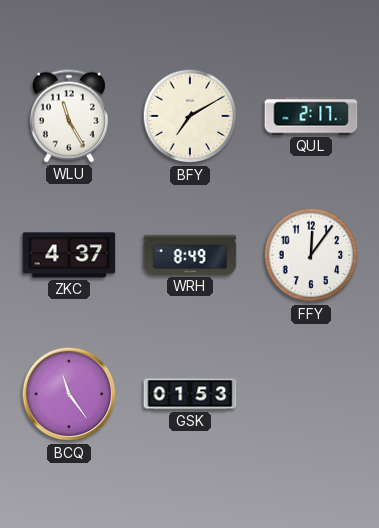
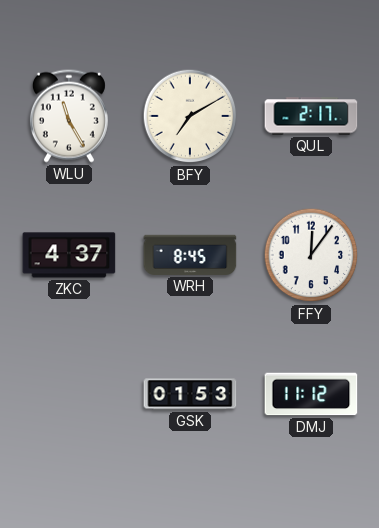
WRH: 8:49 -> 8:45 (190, 255)
BCQ: 11:24 -> none (69, 394)
DMJ: none -> 11:12 (311, 394)
